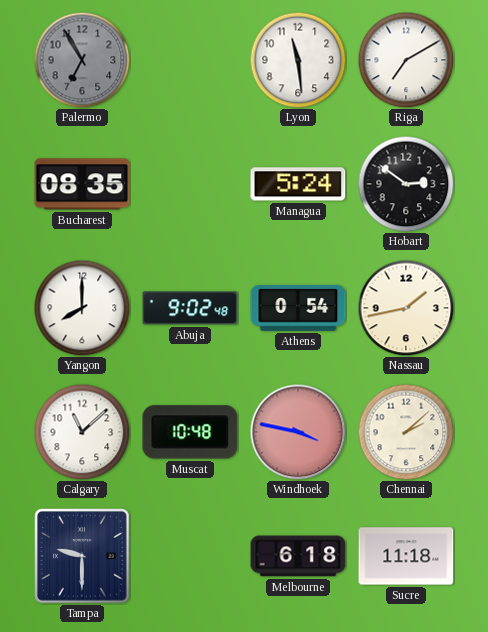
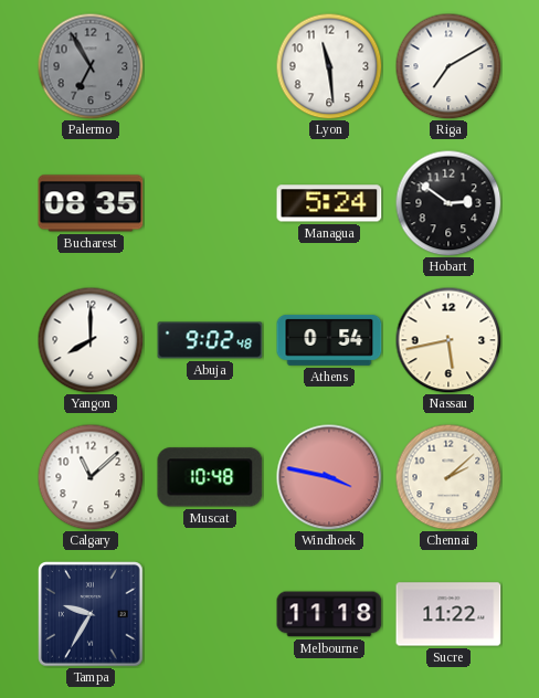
Nassau: 1:43 -> 5:43 (448, 340)
Tampa: 9:30 -> 9:35 (91, 614)
Melbourne: 6:18 -> 11:18 (329, 614)
Sucre: 11:18 -> 11:22 (448, 614)
